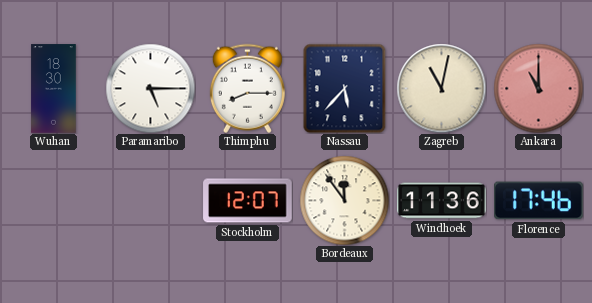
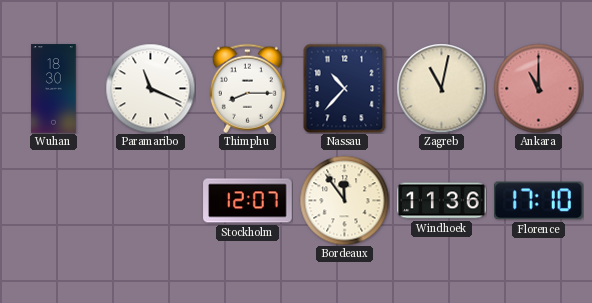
Paramaribo: 5:15 -> 11:19 (150, 88)
Nassau: 5:37 -> 10:37 (345, 88)
Florence: 17:46 -> 17:10 (539, 201)
